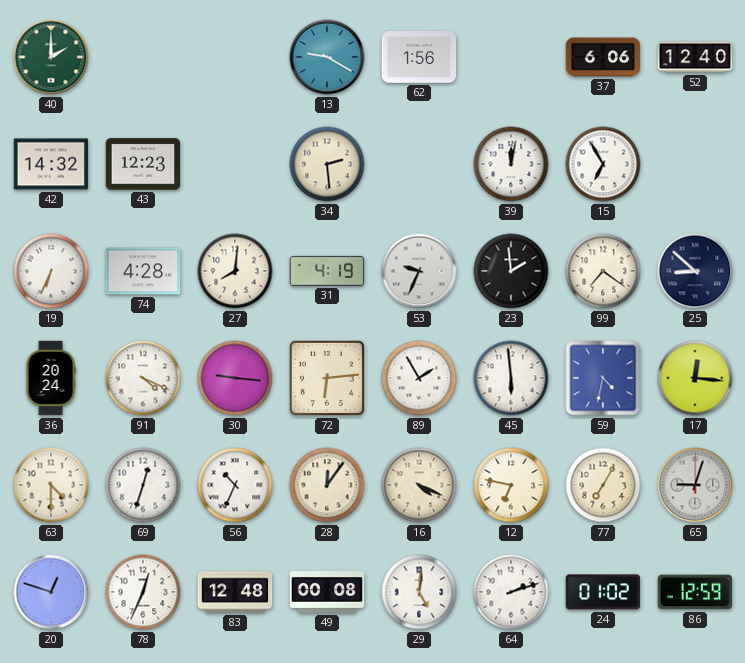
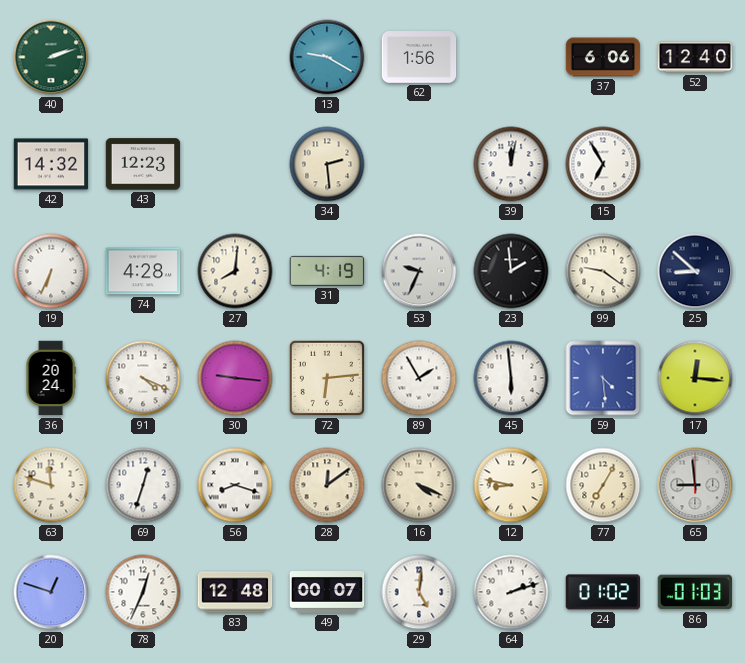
40: 2:00 -> 2:12 (51, 57)
99: 7:21 -> 9:21 (603, 271)
59: 4:32 -> 4:29 (603, 378)
63: 4:30 -> 11:48 (51, 485)
56: 10:34 -> 8:18 (235, 485)
28: 12:06 -> 12:09 (327, 485)
12: 6:47 -> 8:47 (511, 485)
65: 9:03 -> 8:59 (695, 485)
49: 00:08 -> 00:07 (327, 593)
86: 12:59 -> 01:03 (695, 592)
